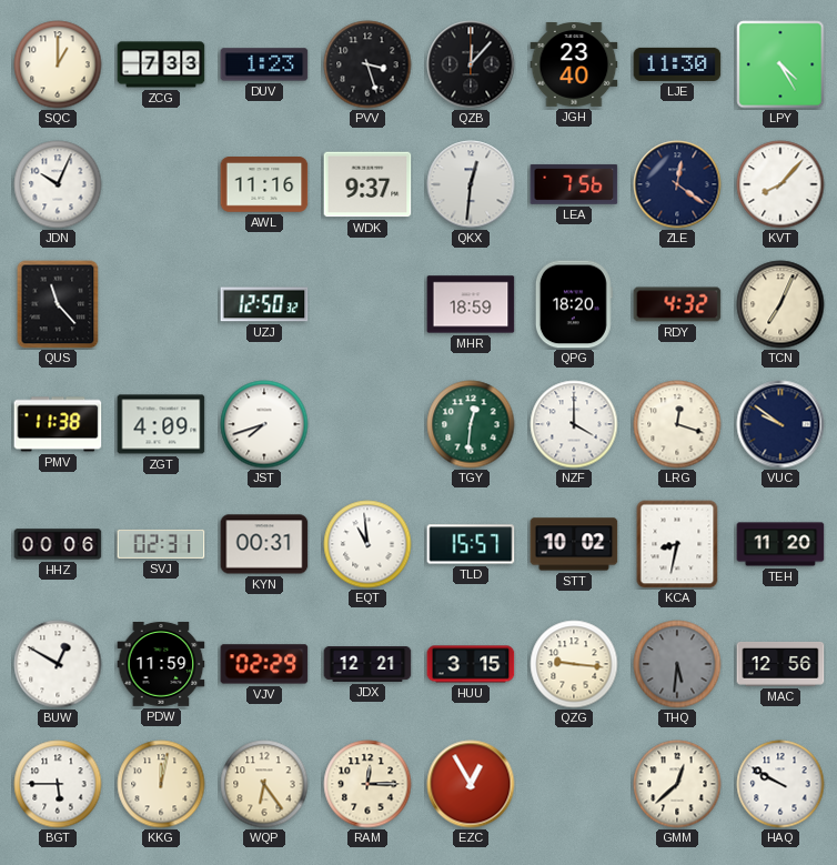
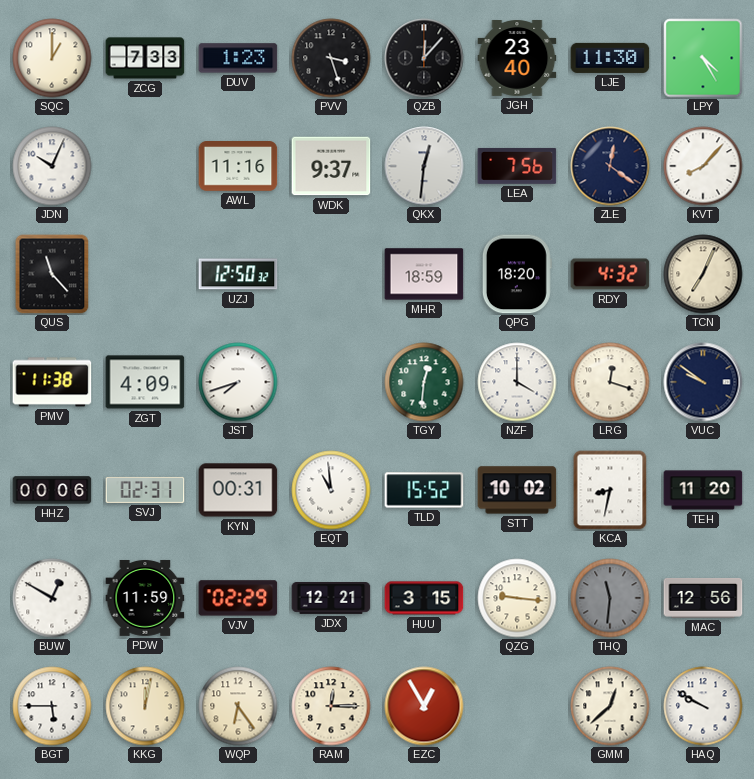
TLD: 15:57 -> 15:52 (424, 490)
THQ: 5:31 -> 11:31 (610, 598)
